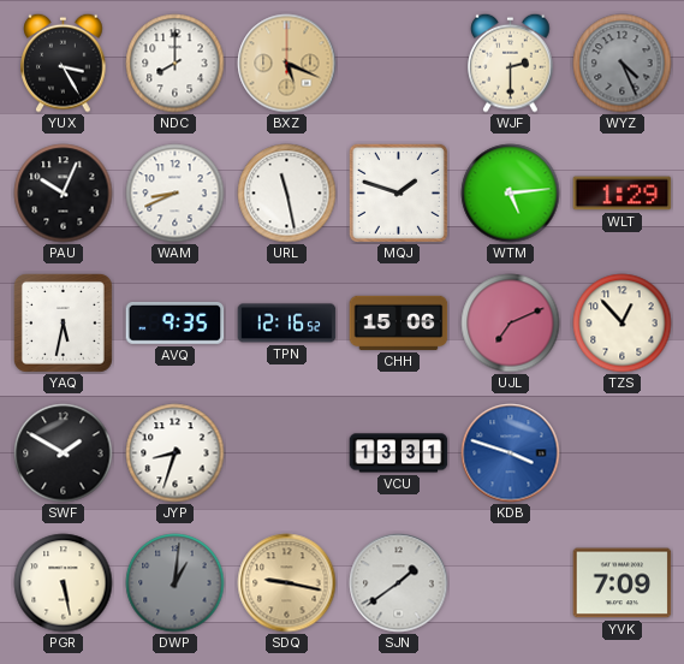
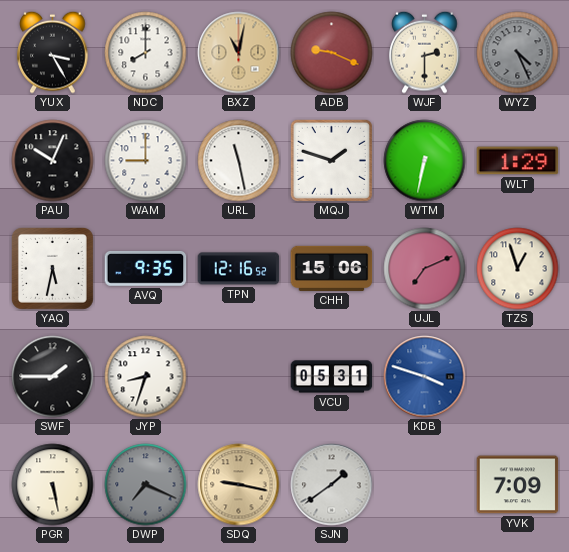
BXZ: 5:19 -> 11:02 (239, 53)
ADB: none -> 9:19 (332, 53)
WAM: 8:41 -> 9:00 (146, 161)
WTM: 5:14 -> 6:32 (425, 161)
TZS: 12:53 -> 12:57 (518, 269)
SWF: 1:50 -> 1:45 (53, 377)
VCU: 13:31 -> 05:31 (332, 377)
DWP: 1:01 -> 7:19 (146, 485)
